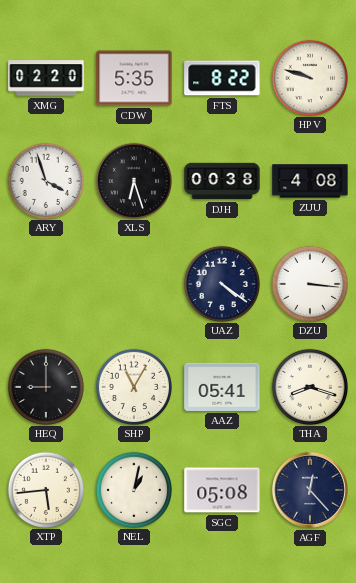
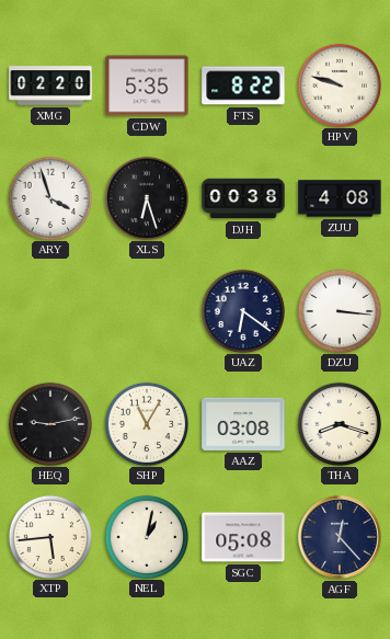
UAZ: 4:21 -> 6:21 (242, 310)
HEQ: 9:00 -> 9:13 (49, 423)
AAZ: 05:41 -> 03:08 (243, 424)
